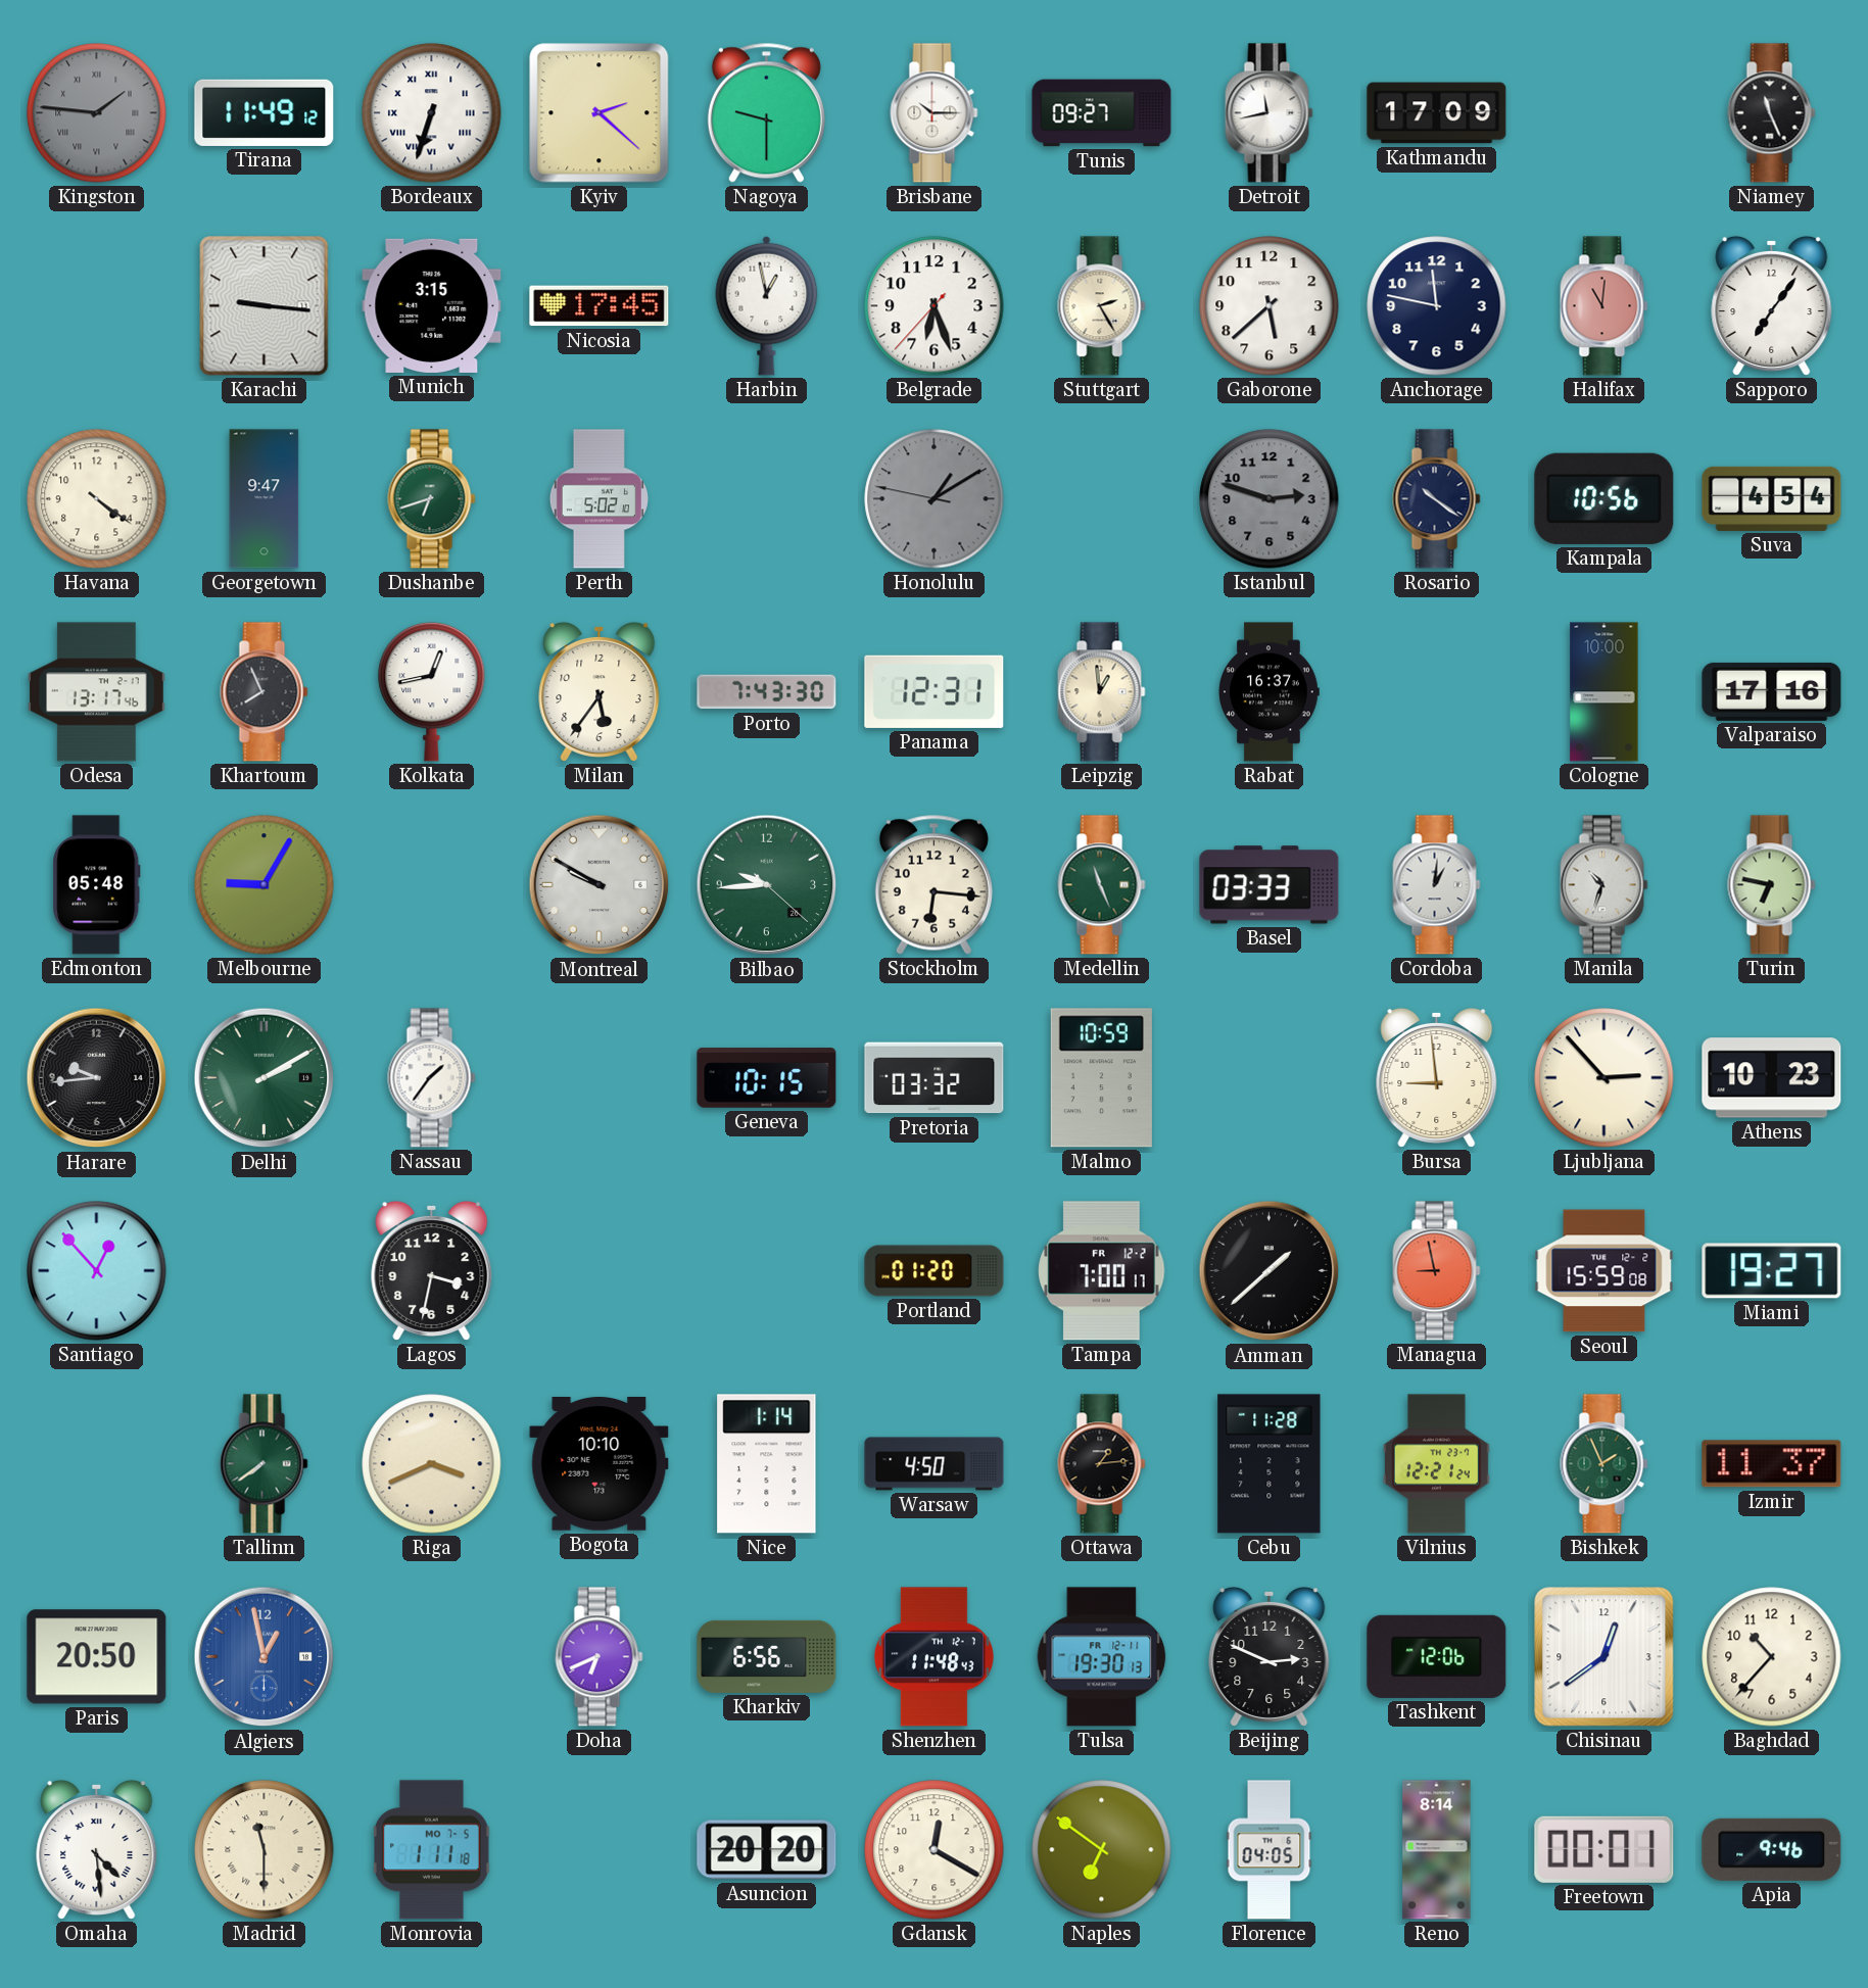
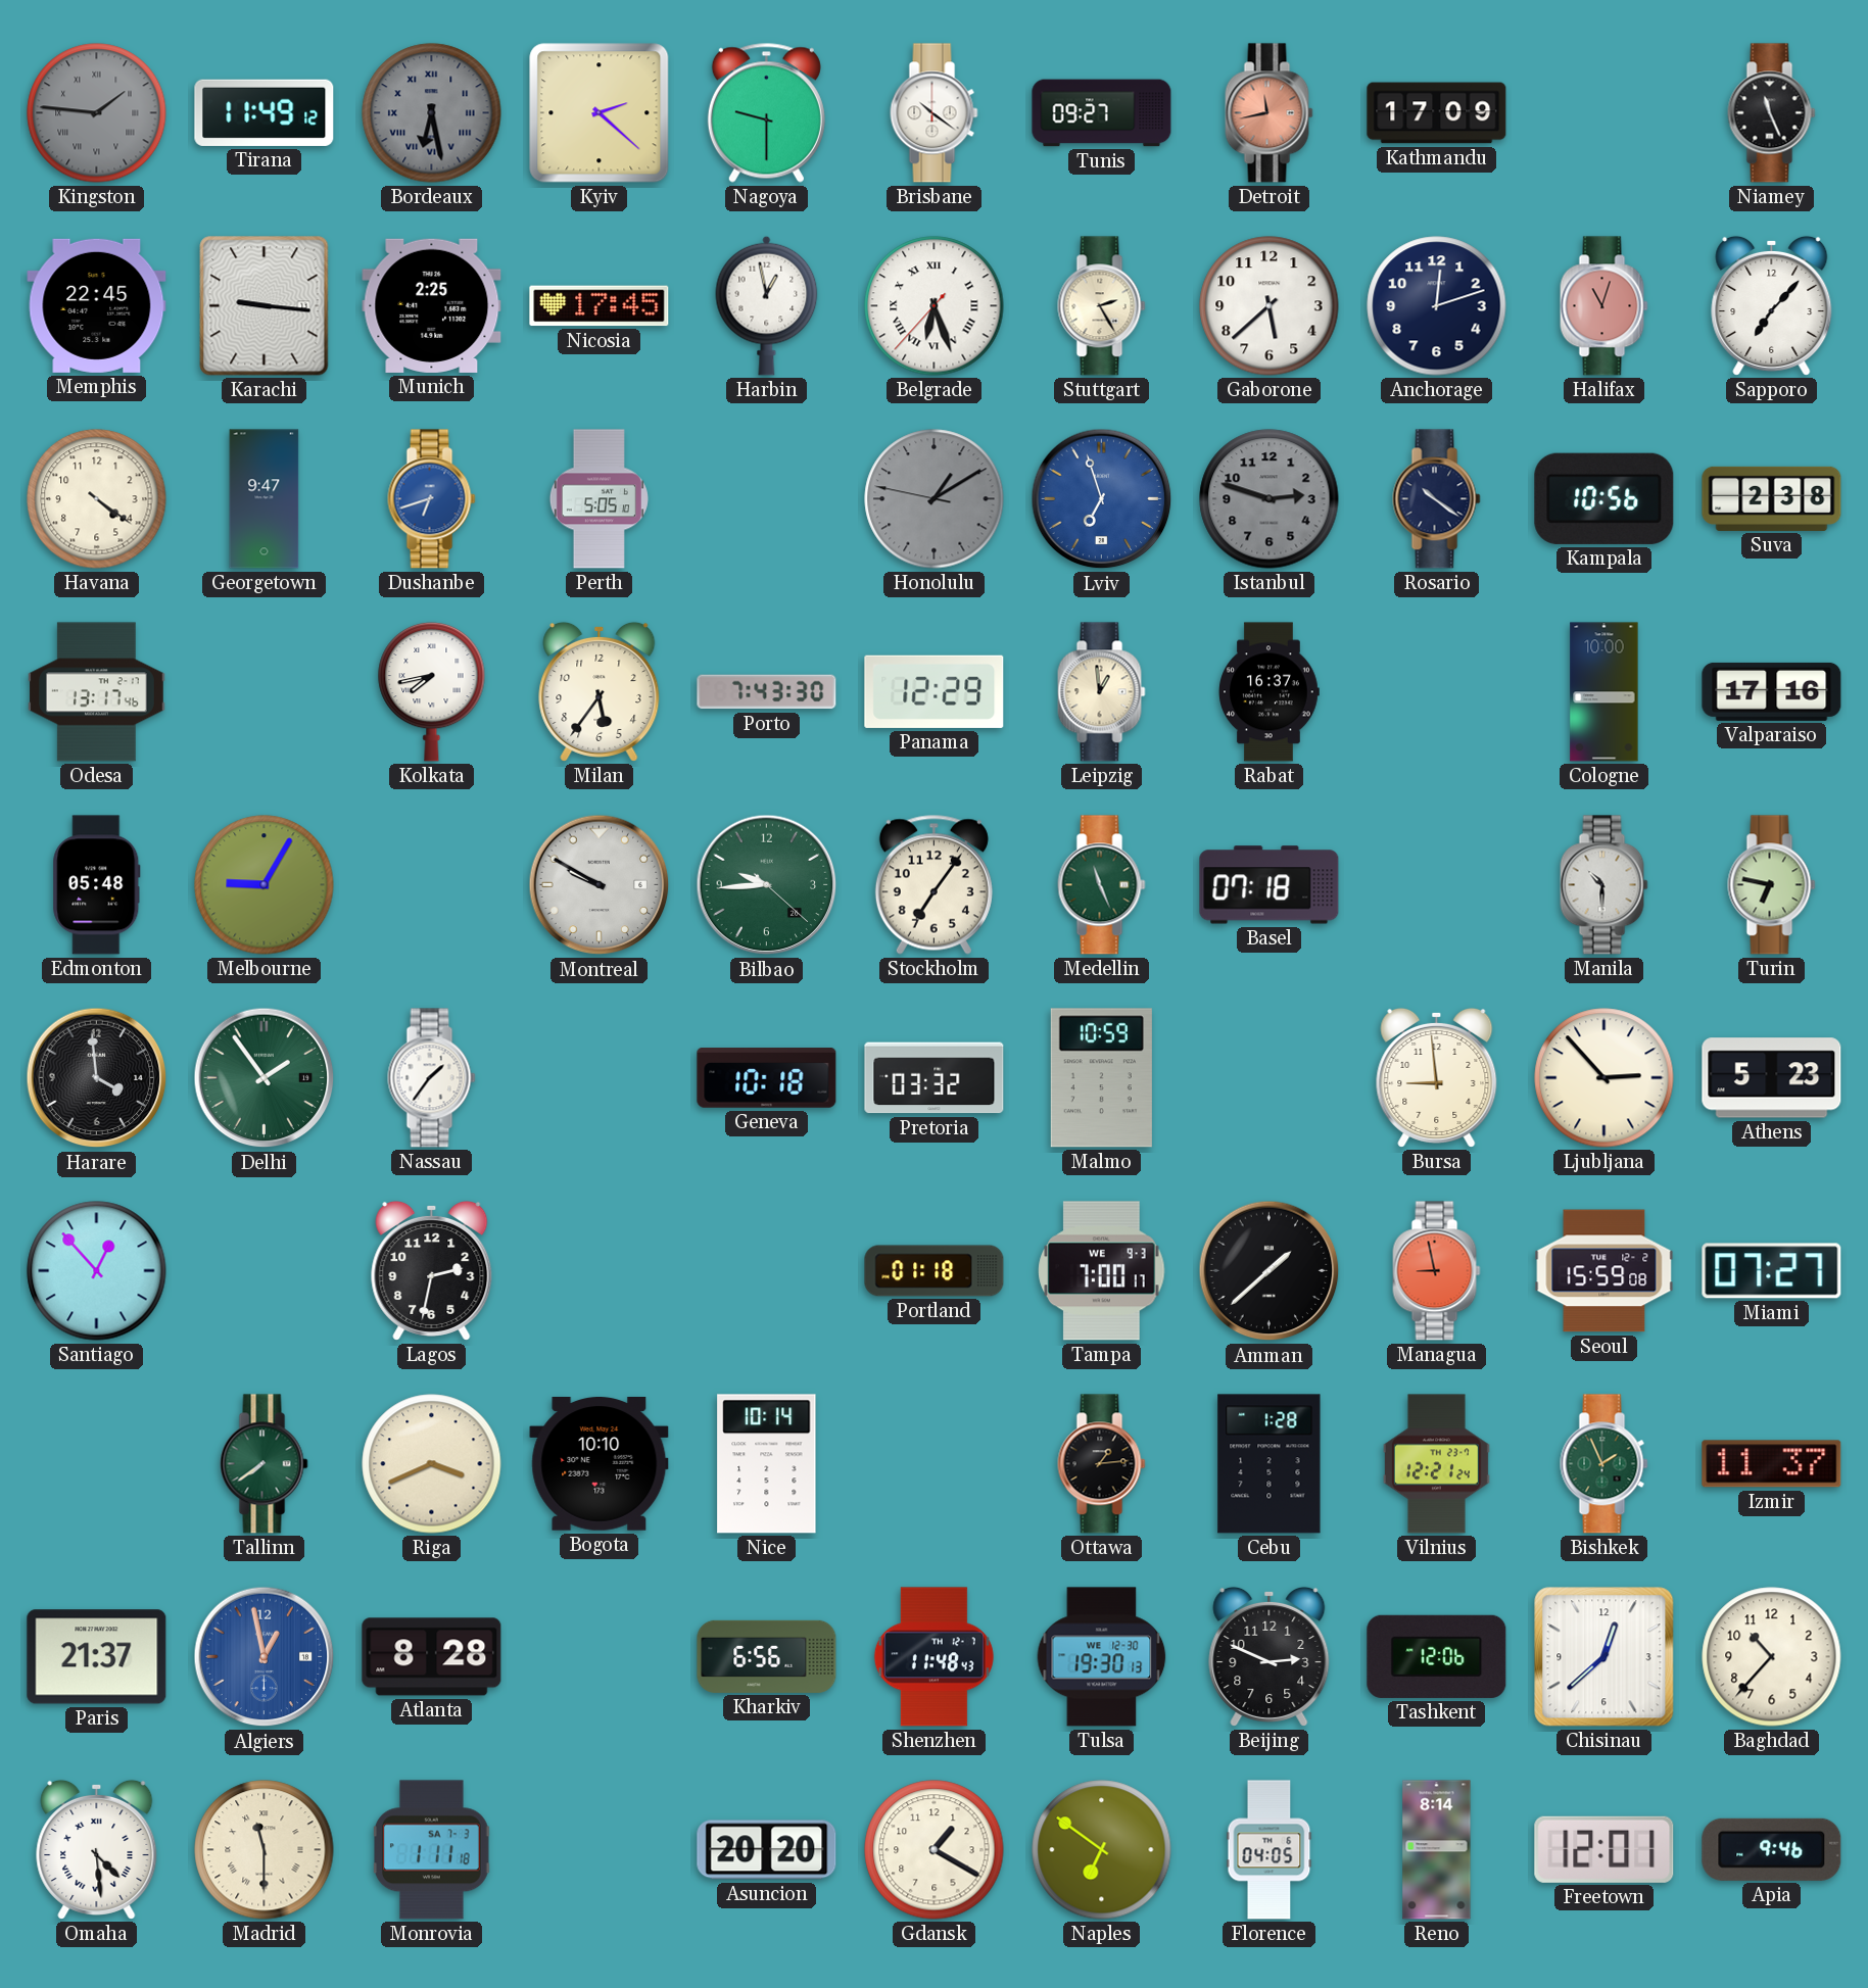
Bordeaux: 6:33 -> 6:28 (432, 113)
Bordeaux dial: white -> grey (432, 113)
Brisbane: 10:15 -> 10:21 (935, 113)
Detroit dial: white -> salmon (1270, 113)
Memphis: none -> 22:45 (97, 305)
Munich: 3:15 -> 2:25 (432, 305)
Belgrade numerals: Arabic -> Roman (935, 306)
Anchorage: 11:47 -> 12:12 (1437, 306)
Halifax: 11:01 -> 11:03 (1604, 306)
Sapporo: 7:06 -> 7:07 (1772, 305)
Dushanbe dial: green -> blue (432, 499)
Perth: 5:02 -> 5:05 (598, 499)
Lviv: none -> 6:57 (1102, 499)
Suva: 4:54 -> 2:38 (1772, 498)
Khartoum: 7:56 -> none (265, 692)
Kolkata: 12:43 -> 7:43 (432, 691)
Panama: 12:31 -> 12:29 (935, 691)
Stockholm: 6:16 -> 7:06 (933, 884)
Basel: 03:33 -> 07:18 (1270, 885)
Cordoba: 1:01 -> none (1437, 885)
Manila: 10:33 -> 10:30 (1604, 885)
Harare: 9:44 -> 3:59 (97, 1078)
Delhi: 2:10 -> 1:54 (265, 1078)
Geneva: 10:15 -> 10:18 (767, 1078)
Athens: 10:23 -> 5:23 (1772, 1078)
Lagos: 3:32 -> 2:32 (432, 1270)
Portland: 01:20 -> 01:18 (935, 1271)
Tampa date: FR 12-2 -> WE 9-3 (1102, 1271)
Miami: 19:27 -> 07:27 (1772, 1271)
Nice: 1:14 -> 10:14 (767, 1464)
Warsaw: 4:50 -> none (935, 1464)
Cebu: 11:28 -> 1:28 (1270, 1464)
Paris: 20:50 -> 21:37 (97, 1657)
Atlanta: none -> 8:28 (432, 1657)
Doha: 6:41 -> none (600, 1657)
Tulsa date: FR 12-11 -> WE 12-30 (1102, 1657)
Chisinau: 12:39 -> 12:38 (1604, 1657)
Monrovia date: MO 7-5 -> SA 7-3 (432, 1850)
Gdansk: 12:20 -> 1:20 (935, 1850)
Freetown: 00:01 -> 12:01 (1604, 1849)
